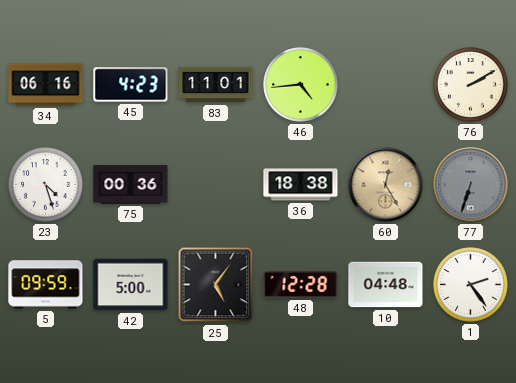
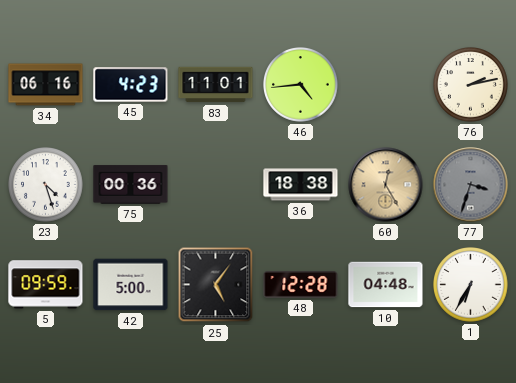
76: 2:10 -> 2:13 (471, 85)
77: 6:33 -> 3:33 (471, 185)
1: 2:24 -> 6:35 (471, 285)
